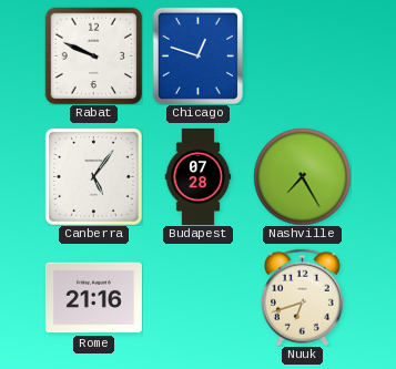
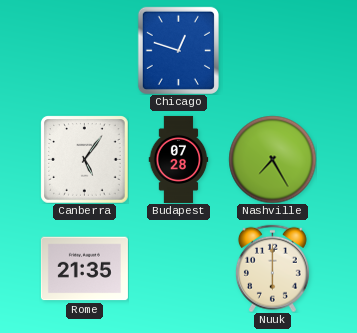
Rabat: 9:49 -> none (93, 55)
Rome: 21:16 -> 21:35 (84, 269)
Nuuk: 6:42 -> 6:00 (272, 268)
